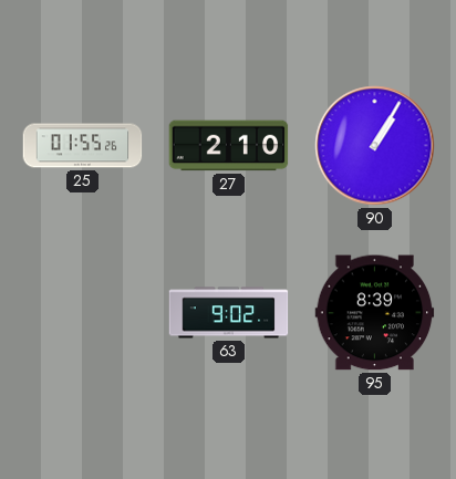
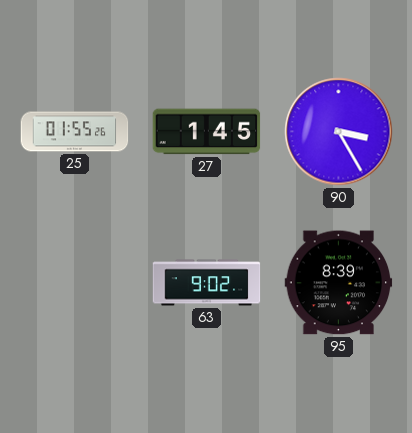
27: 2:10 -> 1:45 (207, 132)
90: 1:05 -> 3:25 (339, 132)
